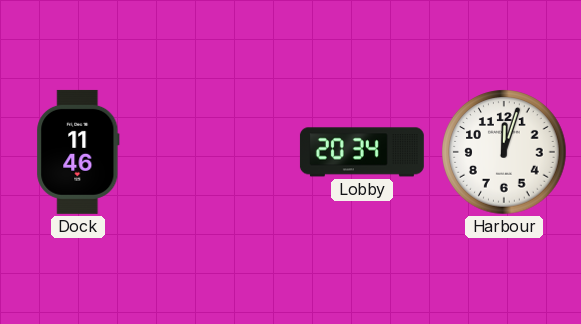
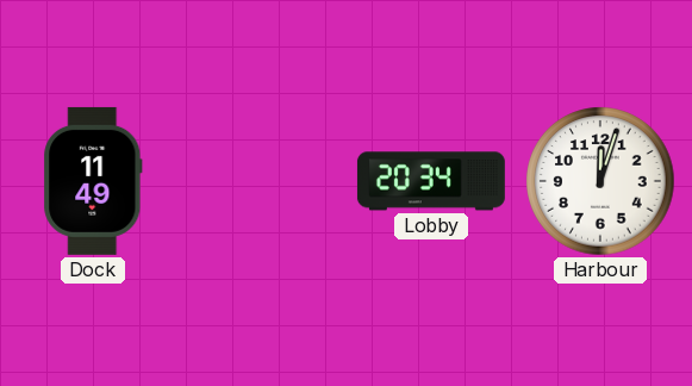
Dock: 11:46 -> 11:49 (93, 181)
